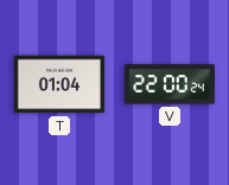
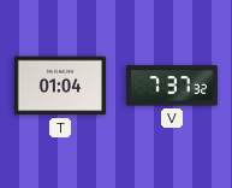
V: 22:00 -> 7:37 (172, 86)
